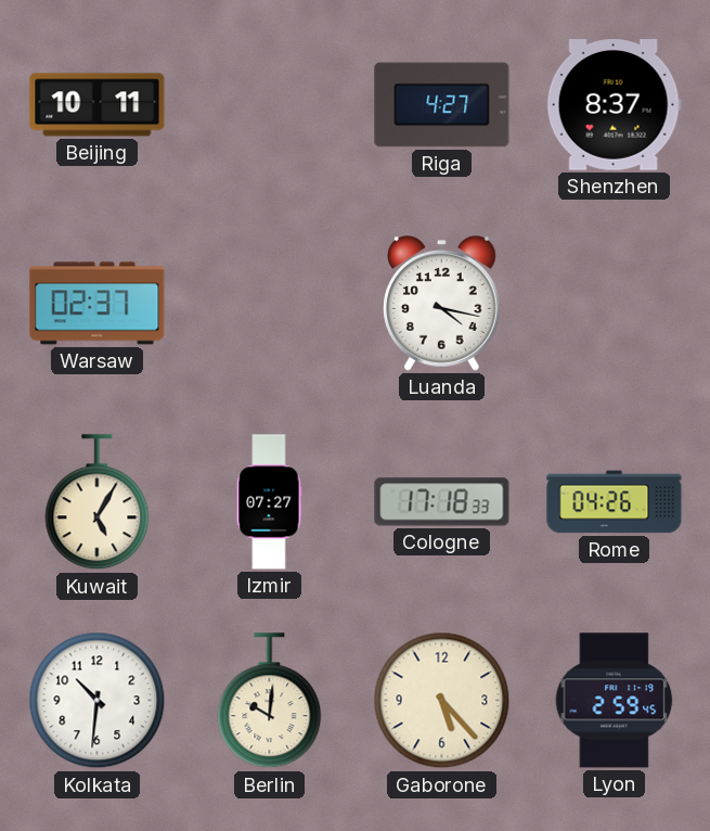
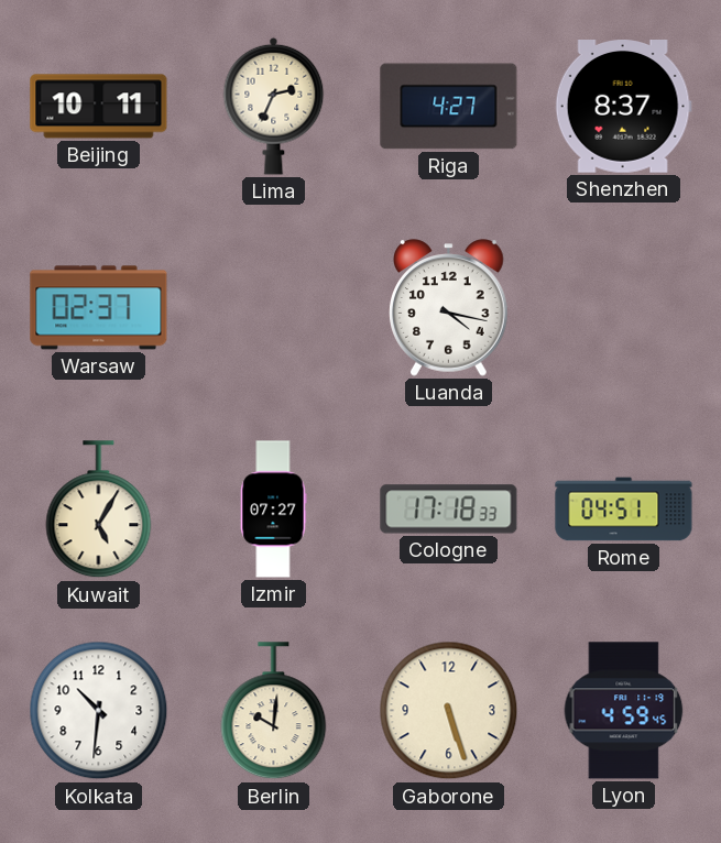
Lima: none -> 2:34 (274, 106)
Rome: 04:26 -> 04:51 (624, 510)
Gaborone: 5:23 -> 5:27 (449, 711)
Lyon: 2:59 -> 4:59 (624, 711)
